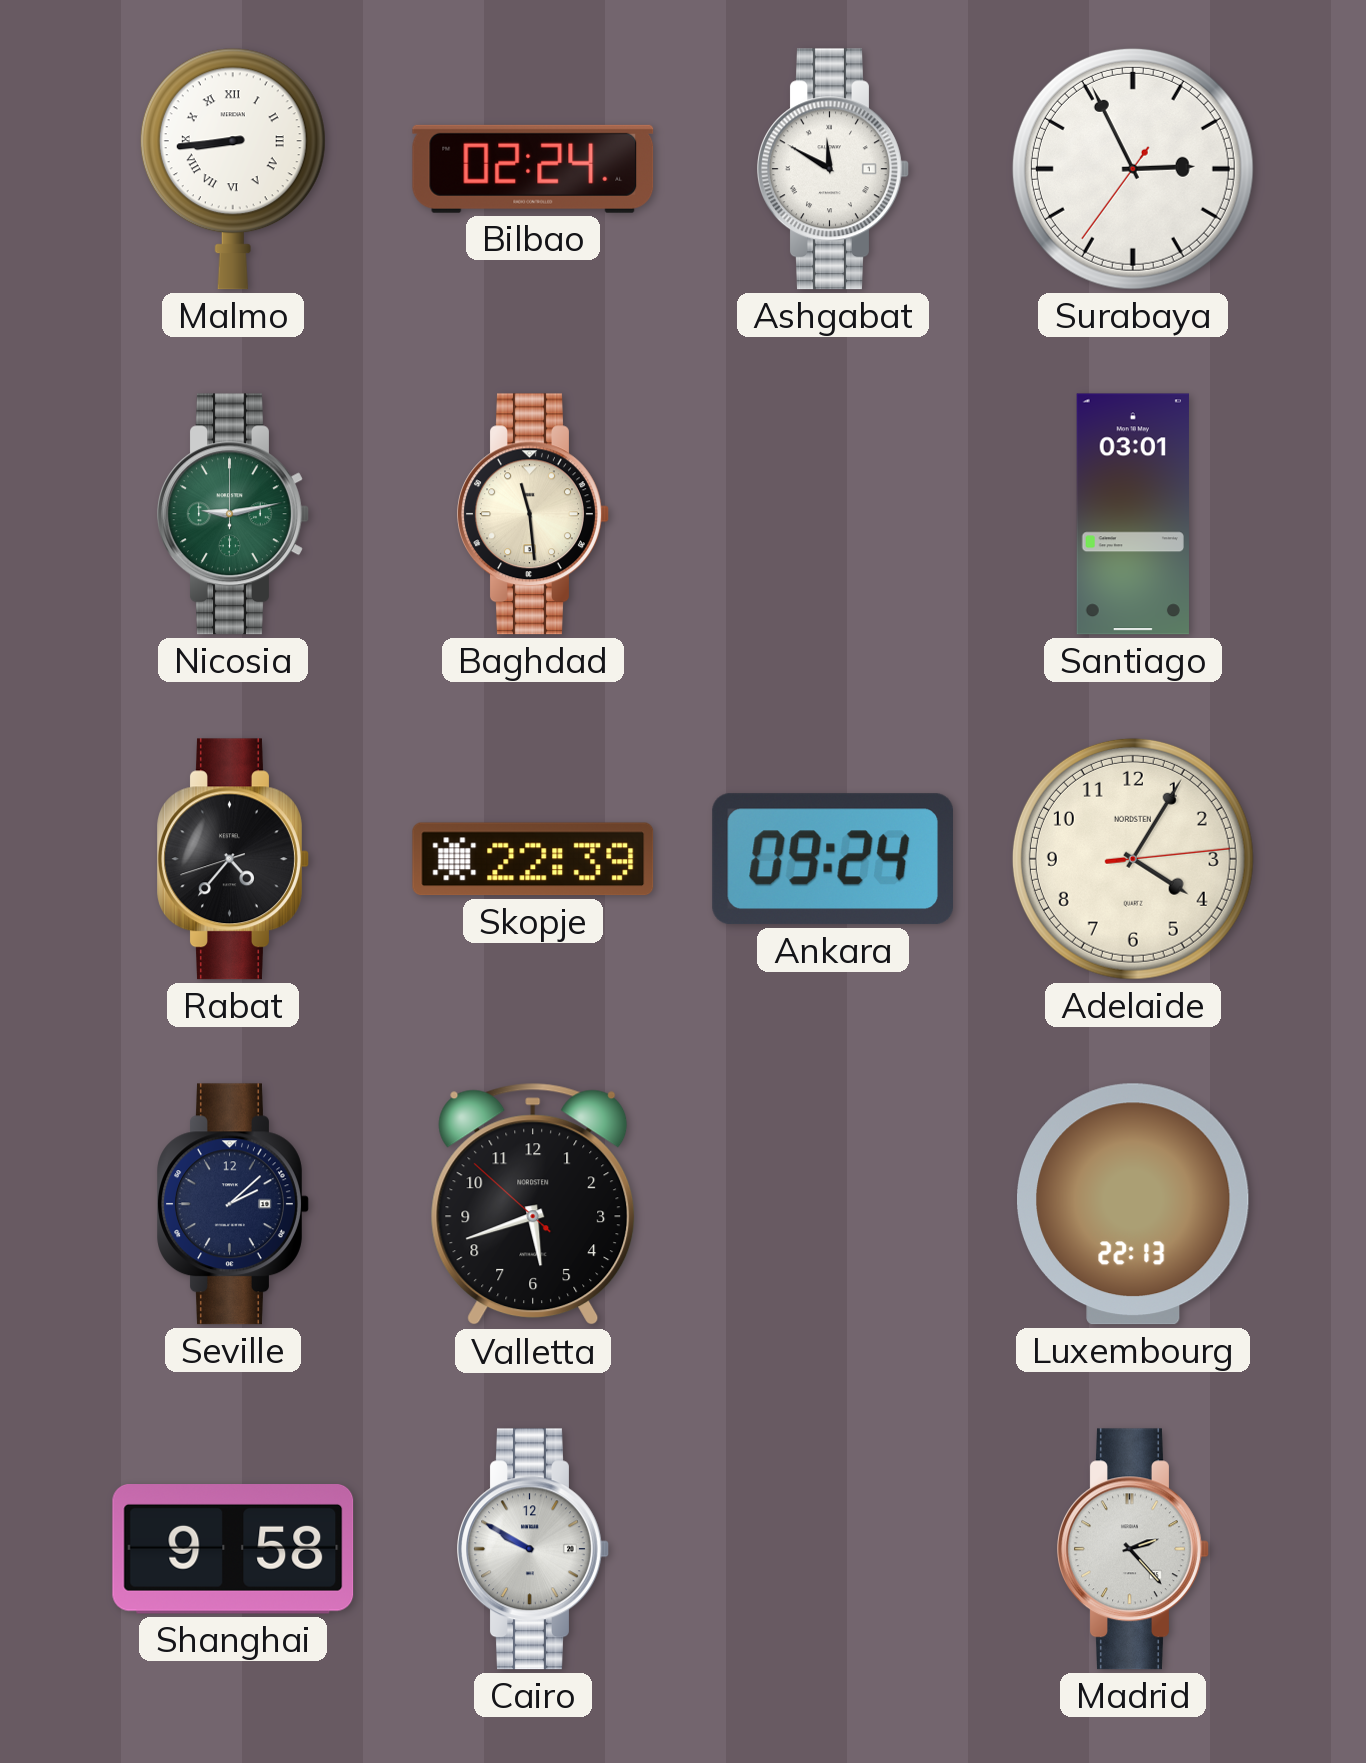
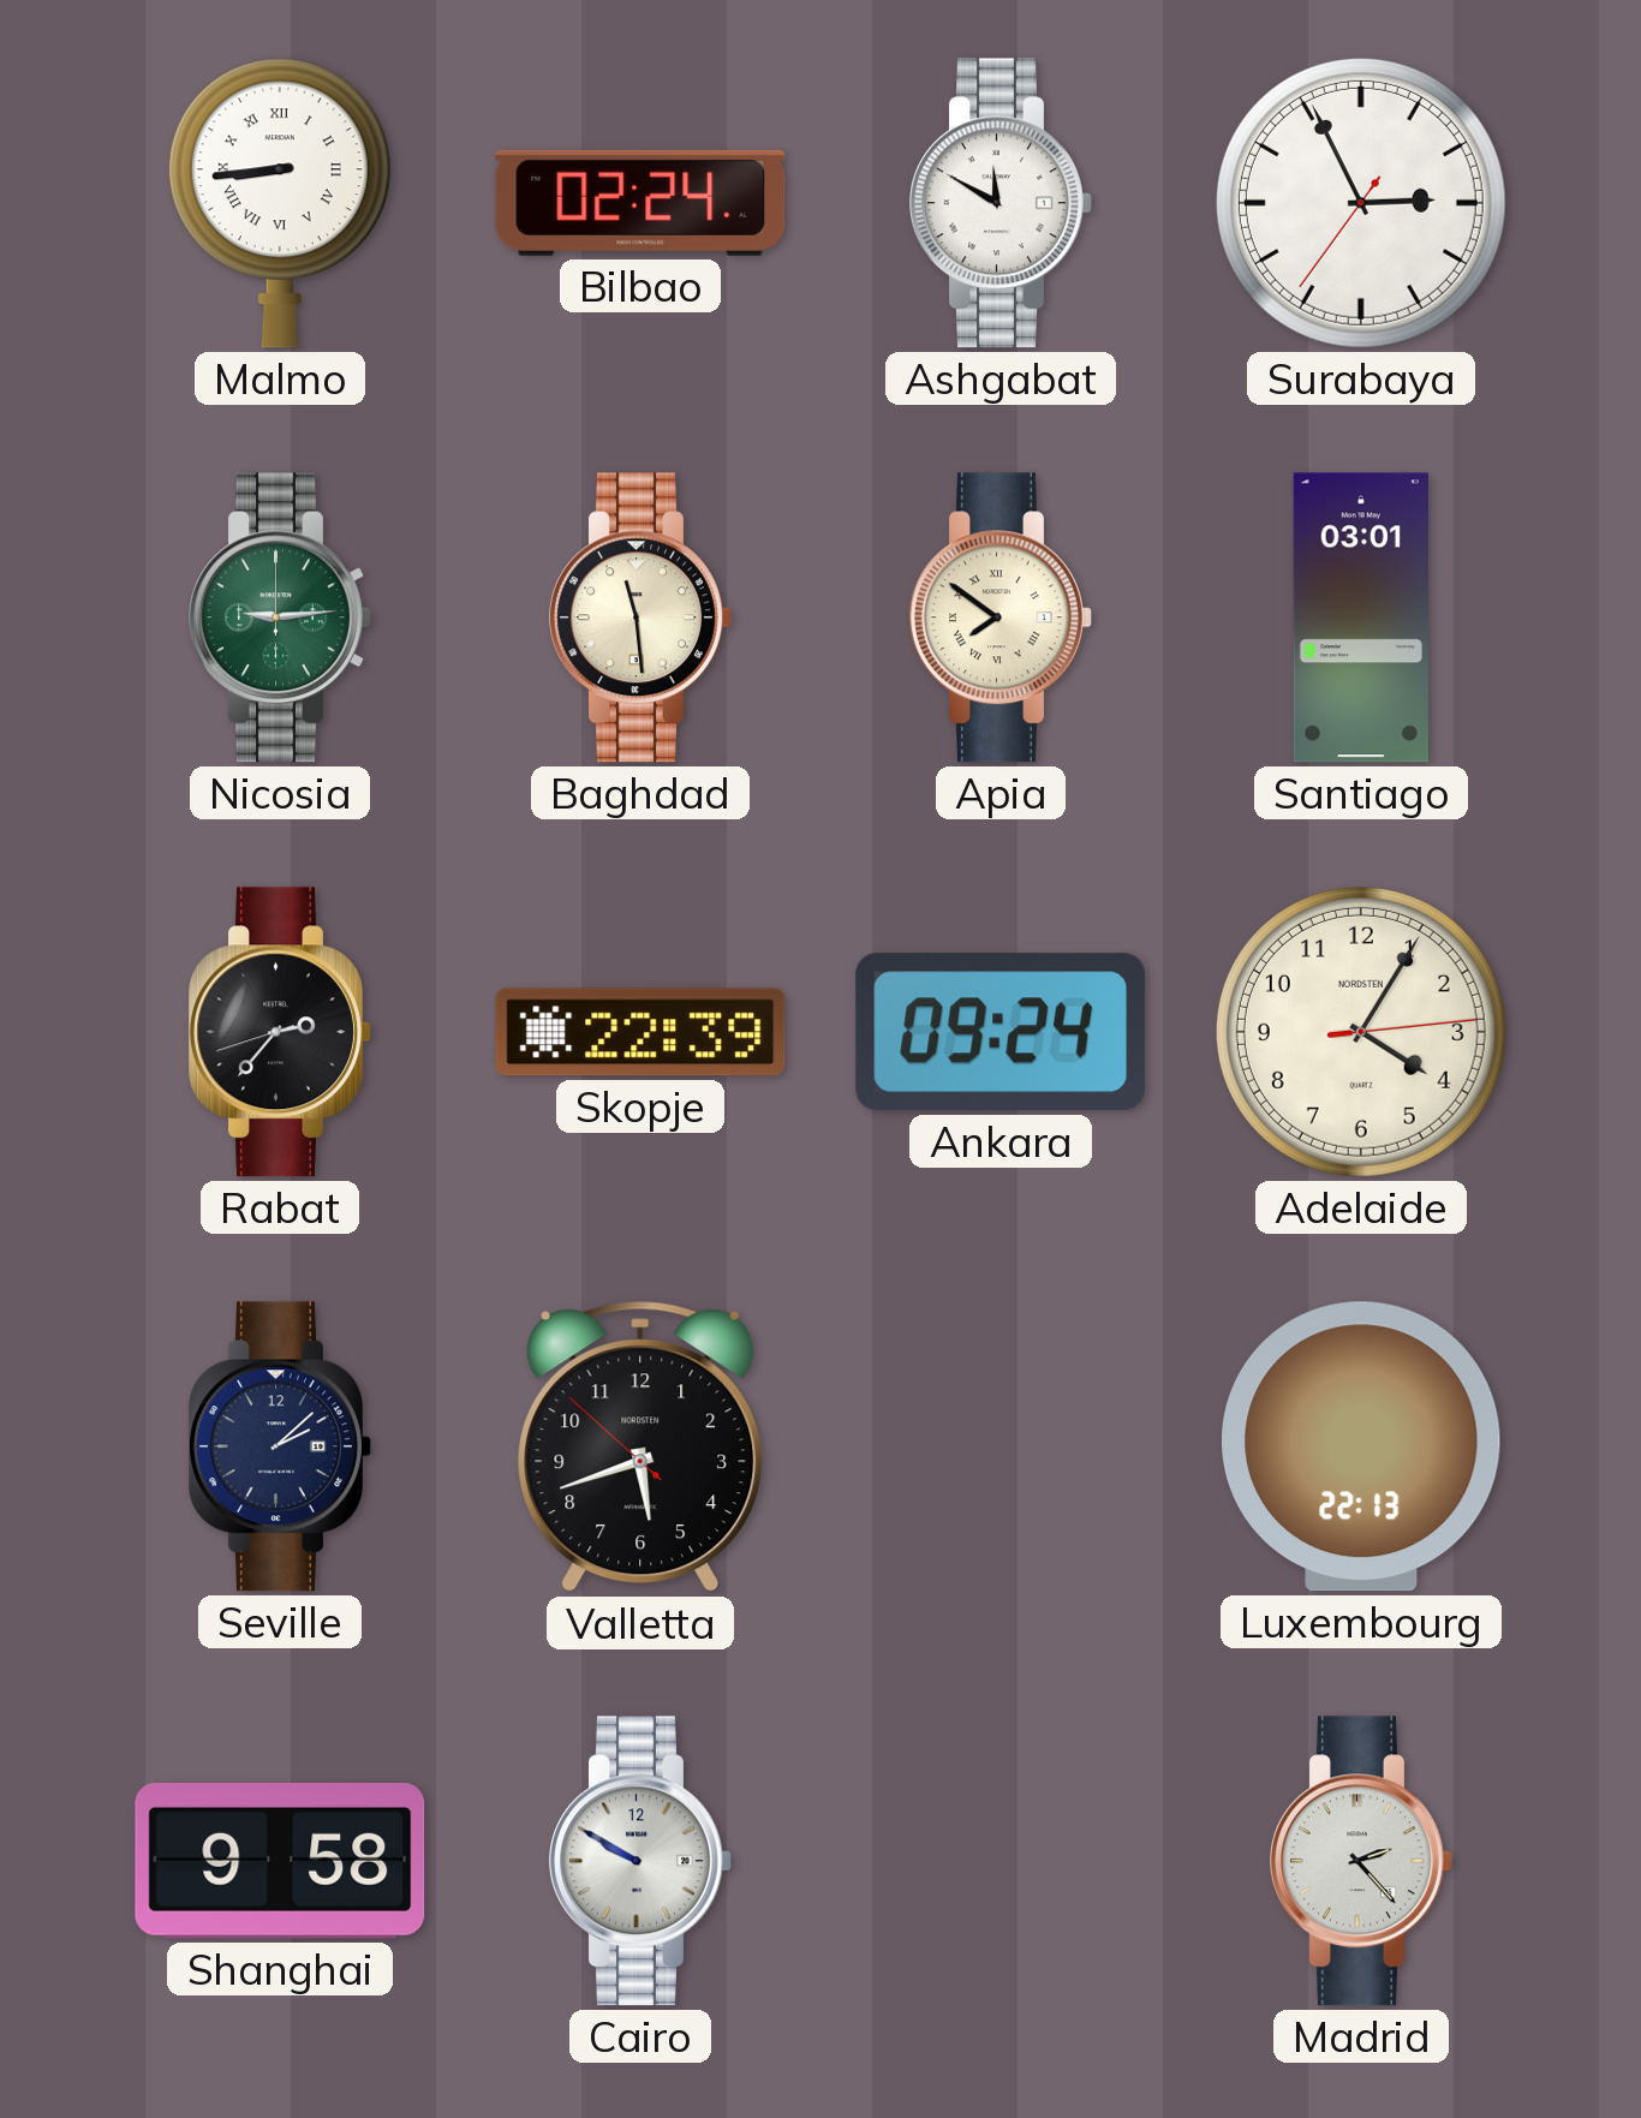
Nicosia: 9:13 -> 9:14 (280, 617)
Apia: none -> 7:51 (1001, 617)
Rabat: 4:36 -> 2:36 (280, 1032)
